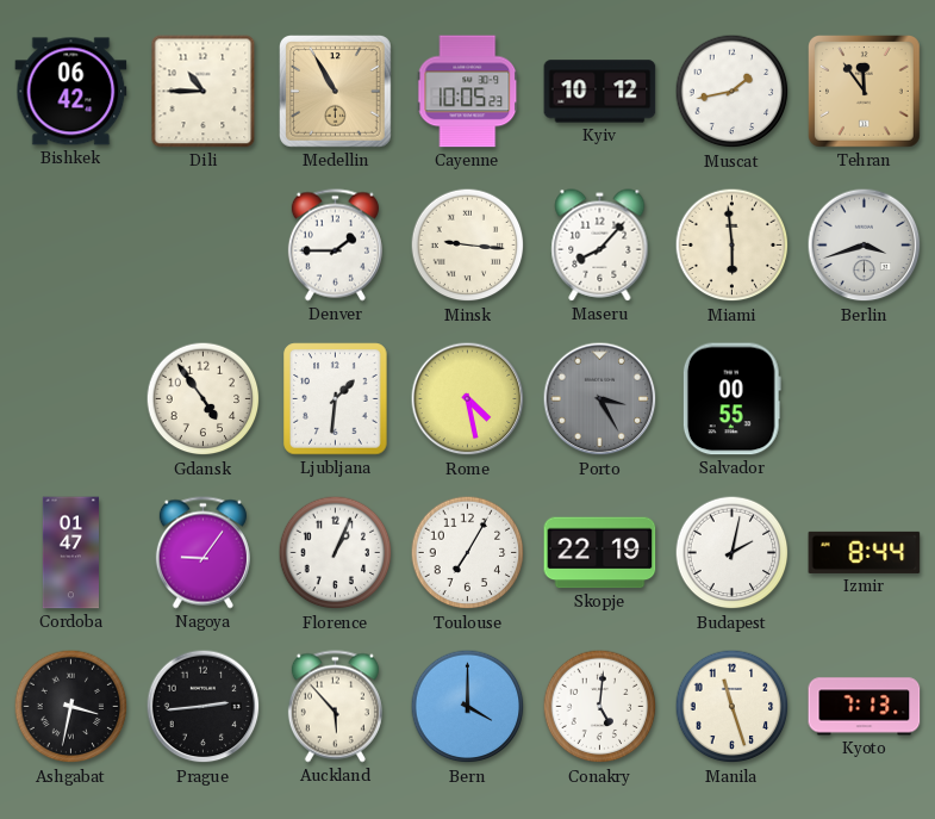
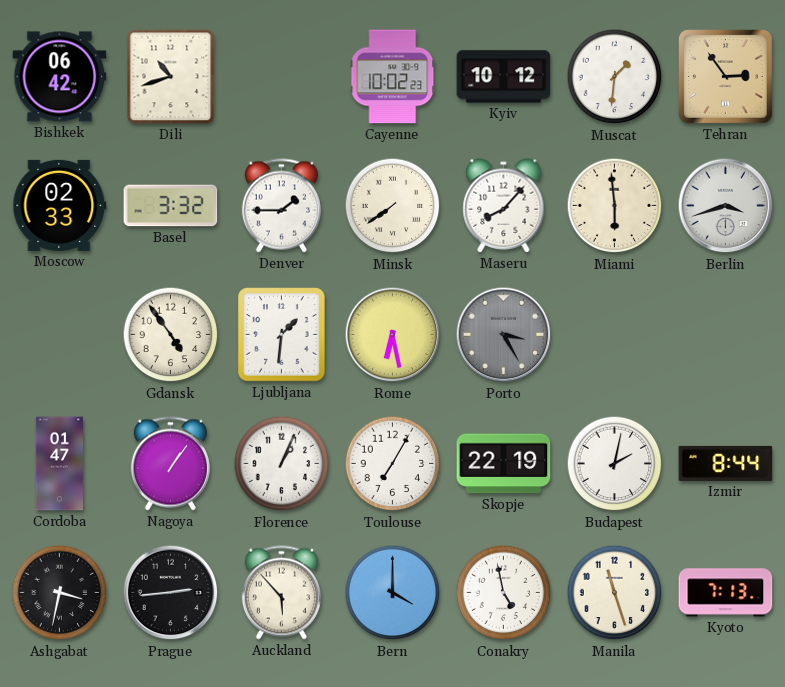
Dili: 10:45 -> 10:42 (171, 77)
Medellin: 10:55 -> none (336, 92)
Cayenne: 10:05 -> 10:02 (393, 77)
Muscat: 1:43 -> 1:31 (615, 77)
Tehran: 11:54 -> 2:54 (726, 77)
Moscow: none -> 02:33 (60, 205)
Basel: none -> 3:32 (171, 206)
Minsk: 9:16 -> 7:39 (393, 206)
Rome: 4:28 -> 6:28 (393, 335)
Salvador: 00:55 -> none (731, 399)
Nagoya: 9:06 -> 1:06 (170, 464)
Conakry: 5:01 -> 4:58 (504, 593)
